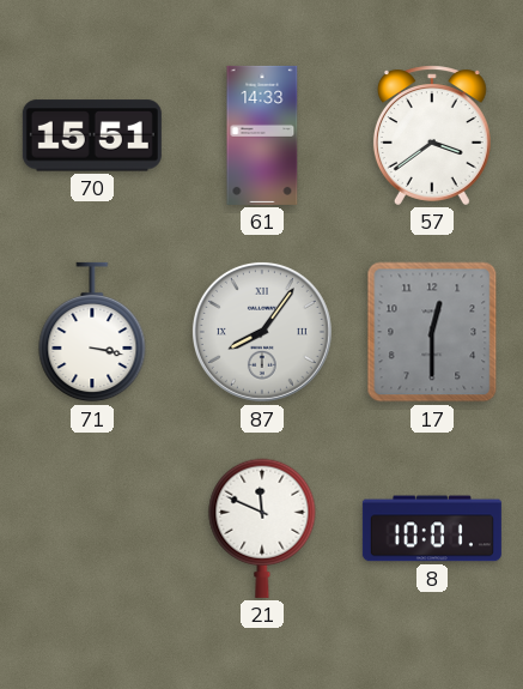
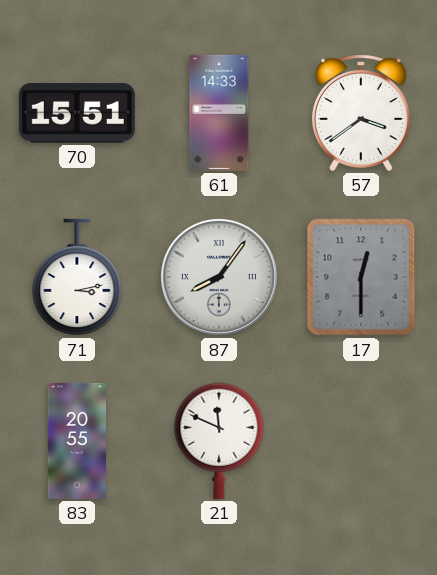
71: 3:17 -> 3:13 (77, 277)
83: none -> 20:55 (76, 441)
8: 10:01 -> none (432, 528)
